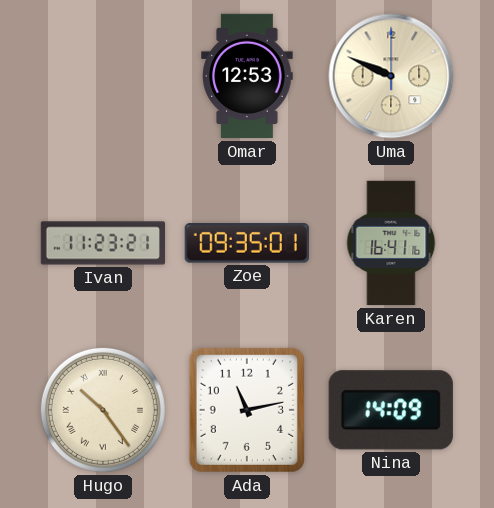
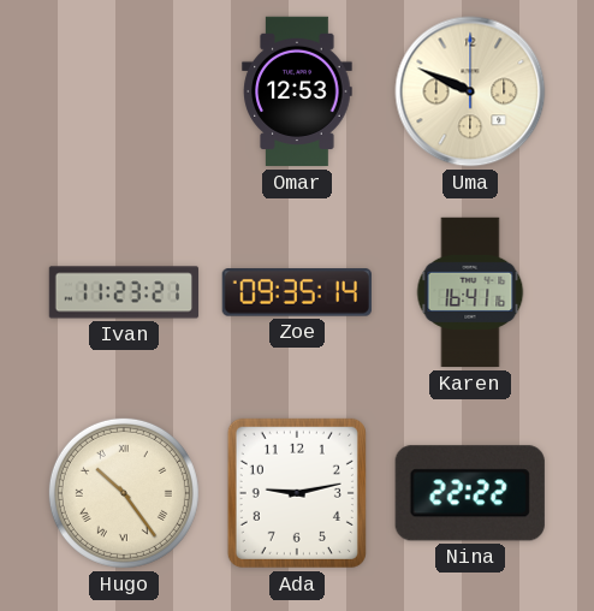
Zoe: 09:35:01 -> 09:35:14 (297, 292)
Ada: 11:13 -> 9:13 (297, 493)
Nina: 14:09 -> 22:22 (470, 493)
